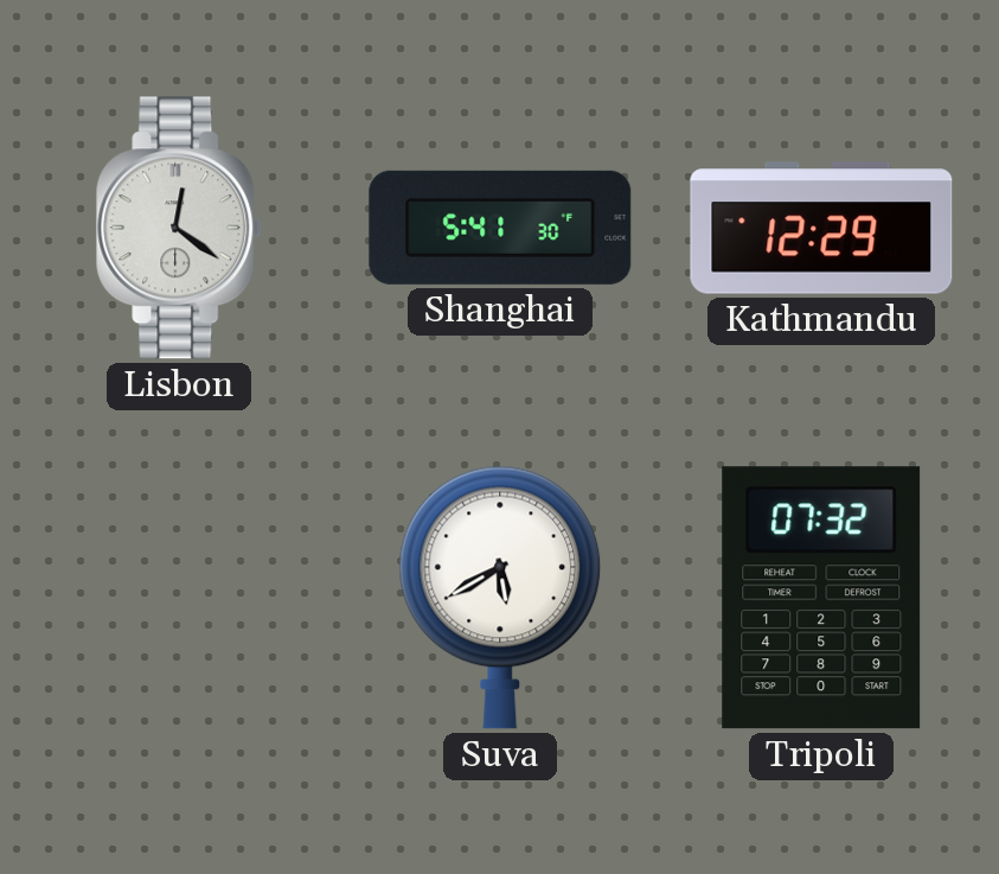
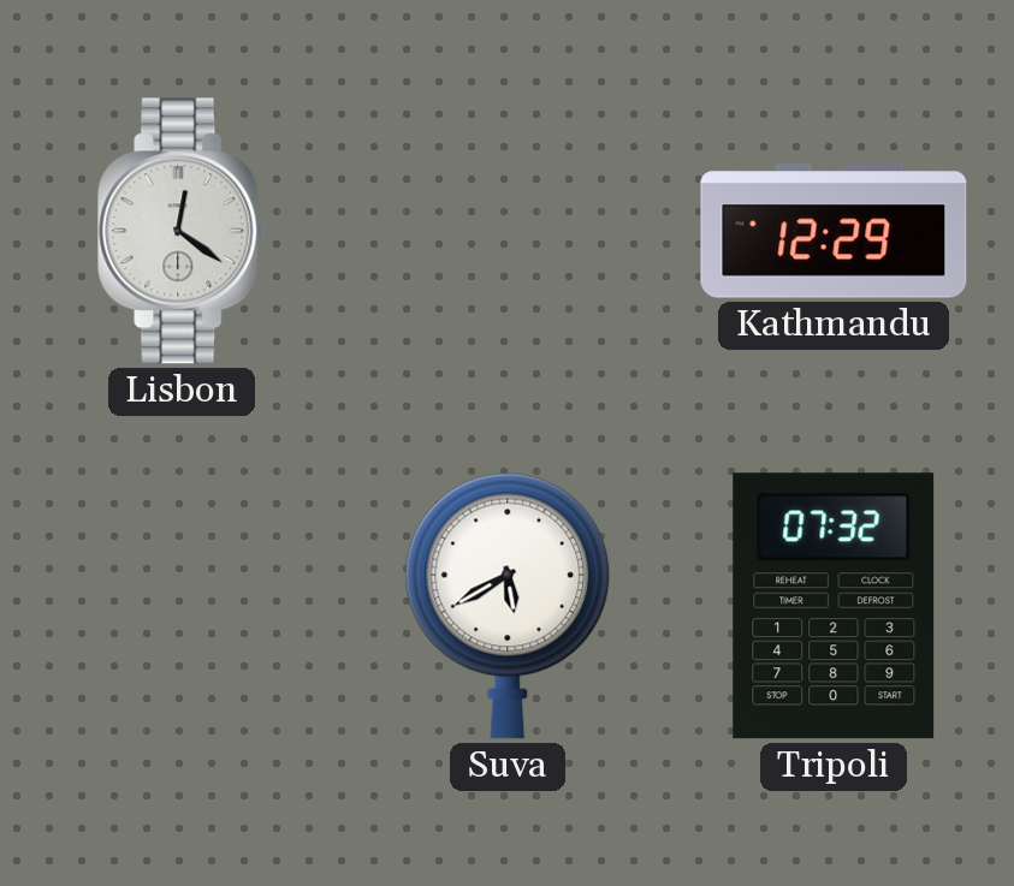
Shanghai: 5:41 -> none (500, 228)
